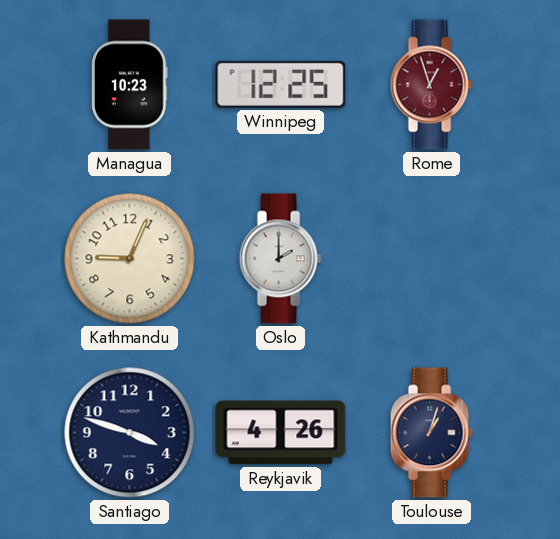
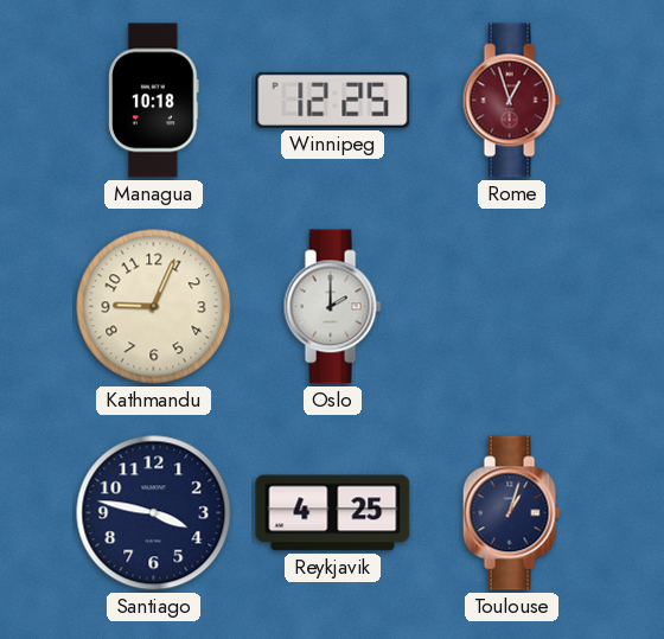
Managua: 10:23 -> 10:18 (154, 101)
Santiago: 3:48 -> 3:47 (154, 513)
Reykjavik: 4:26 -> 4:25 (333, 513)
